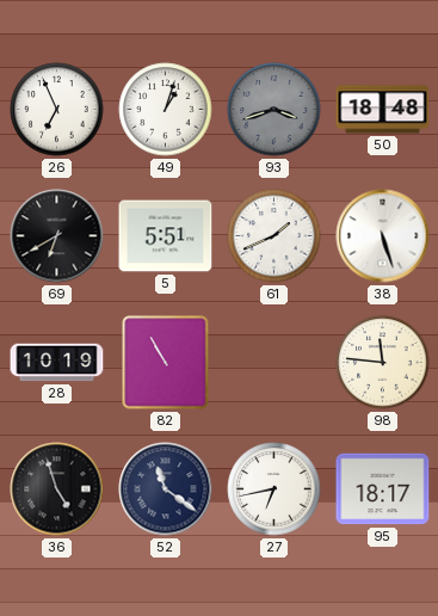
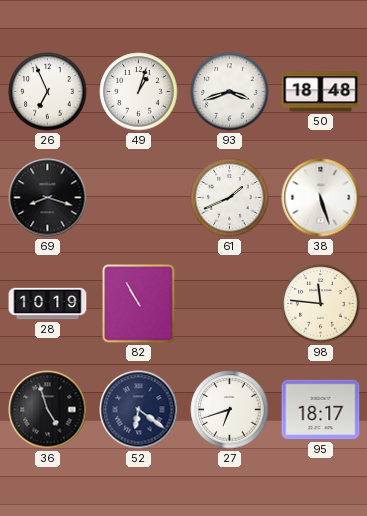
93 dial: grey -> white (230, 92)
69: 6:40 -> 8:18 (48, 198)
5: 5:51 -> none (166, 236)
52: 11:21 -> 6:21 (139, 410)
27: 6:43 -> 6:42 (230, 410)
